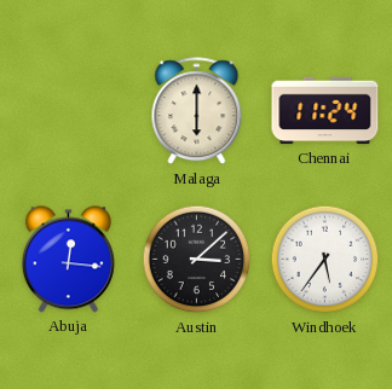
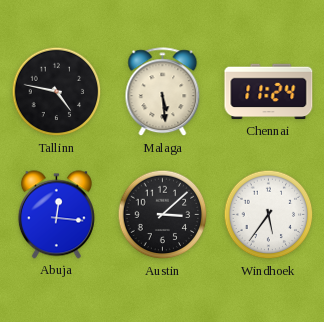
Tallinn: none -> 4:47 (57, 92)
Malaga: 6:00 -> 5:29 (163, 92)
